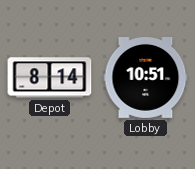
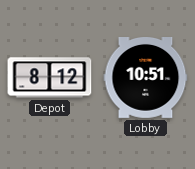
Depot: 8:14 -> 8:12 (50, 78)
